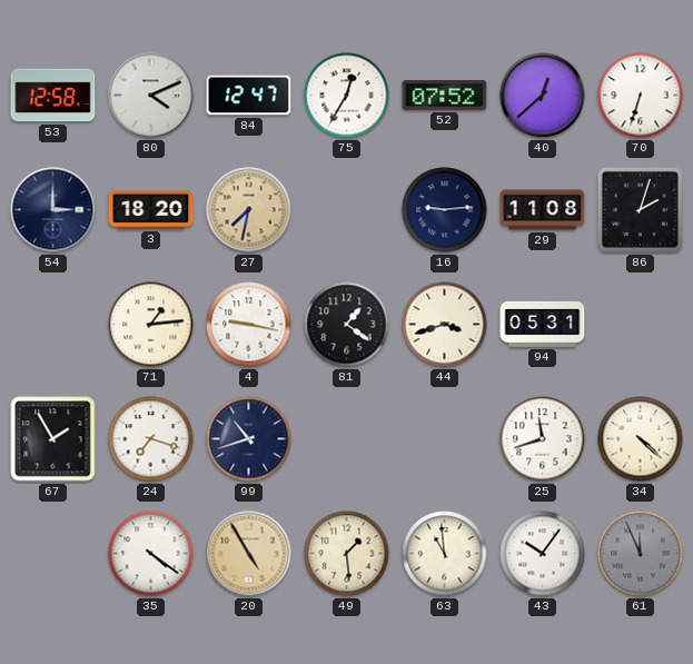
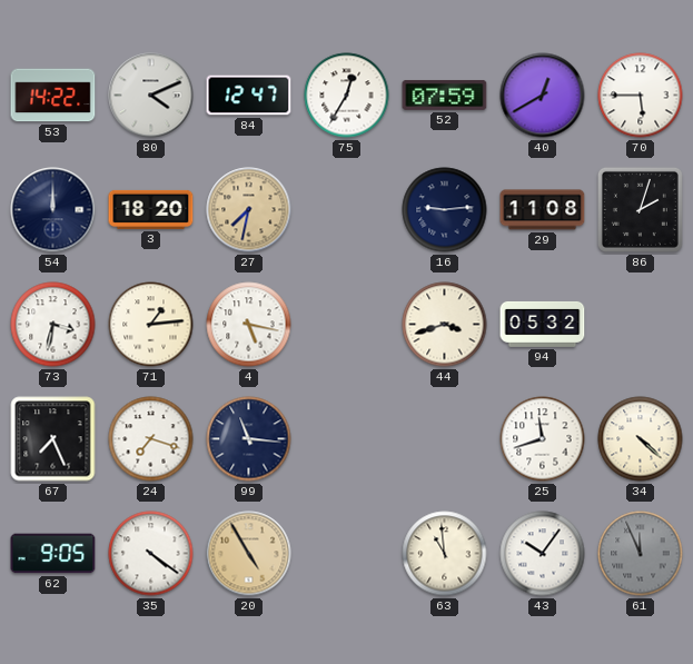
53: 12:58 -> 14:22 (53, 96)
52: 07:52 -> 07:59 (445, 95)
40: 12:38 -> 12:40 (543, 96)
70: 6:33 -> 5:45 (641, 96)
54: 3:00 -> 12:00 (53, 210)
73: none -> 3:32 (53, 325)
4: 9:17 -> 5:17 (249, 325)
81: 1:21 -> none (347, 325)
94: 05:31 -> 05:32 (543, 324)
67: 1:55 -> 7:26 (53, 439)
99: 10:42 -> 11:16 (249, 439)
62: none -> 9:05 (53, 554)
49: 1:29 -> none (347, 554)
